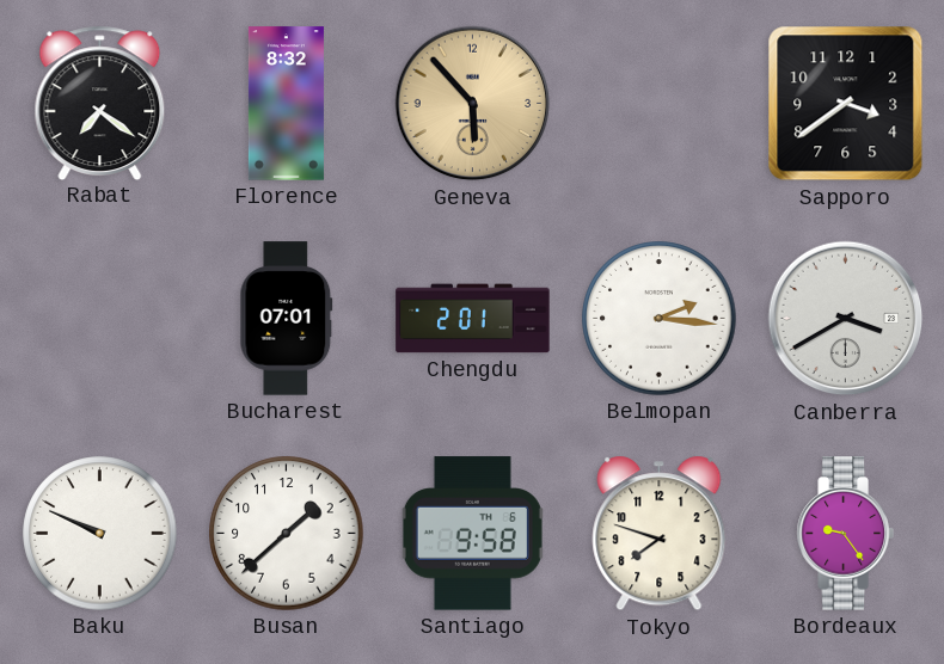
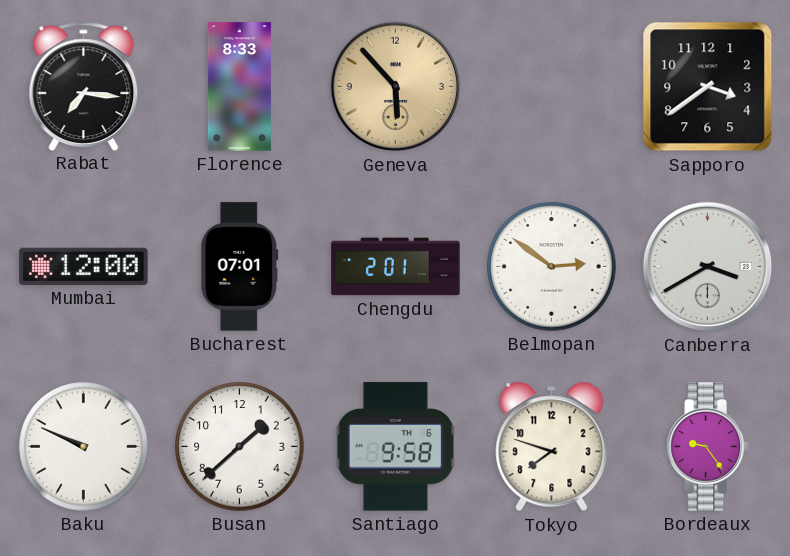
Rabat: 7:21 -> 7:16 (84, 86)
Florence: 8:32 -> 8:33 (239, 87)
Mumbai: none -> 12:00 (84, 266)
Belmopan: 2:16 -> 2:51 (552, 267)
